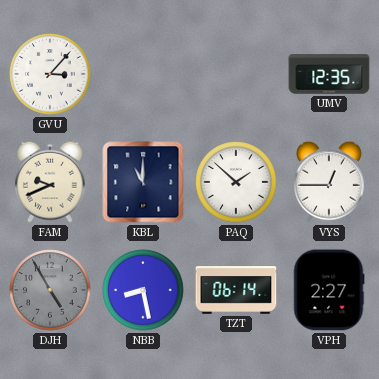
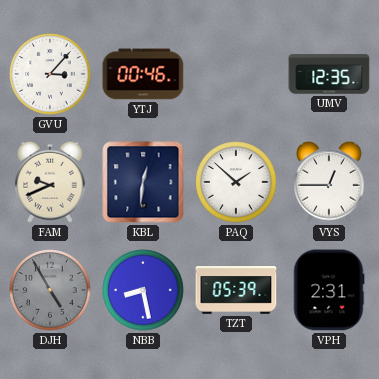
YTJ: none -> 00:46 (143, 74)
KBL: 11:00 -> 12:31 (143, 182)
TZT: 06:14 -> 05:39 (236, 290)
VPH: 2:27 -> 2:31 (329, 290)
